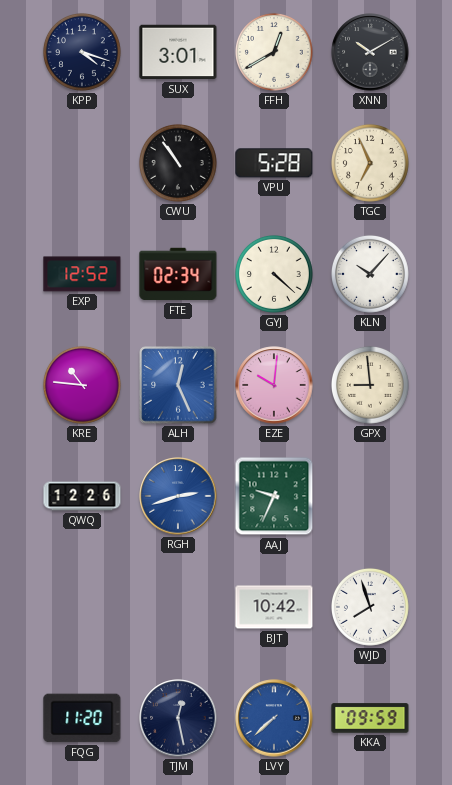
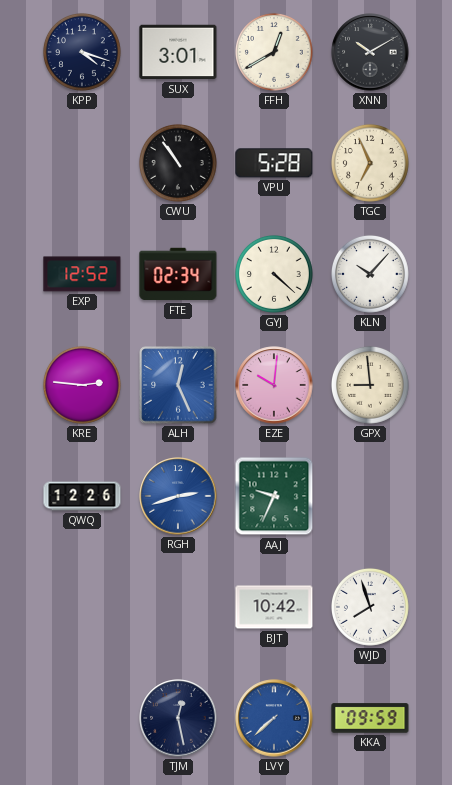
KRE: 10:46 -> 2:46 (82, 385)
FQG: 11:20 -> none (82, 718)
